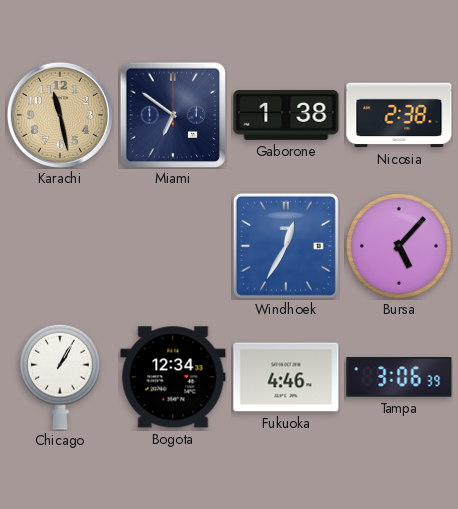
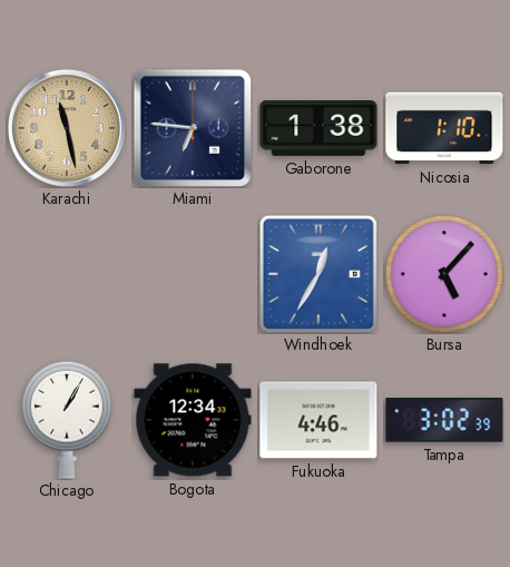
Miami: 6:51 -> 6:46 (192, 127)
Nicosia: 2:38 -> 1:10 (444, 128)
Tampa: 3:06 -> 3:02 (444, 420)
